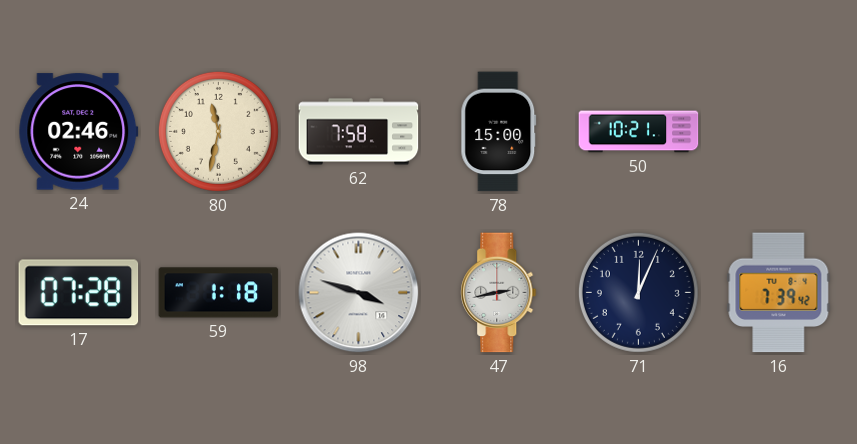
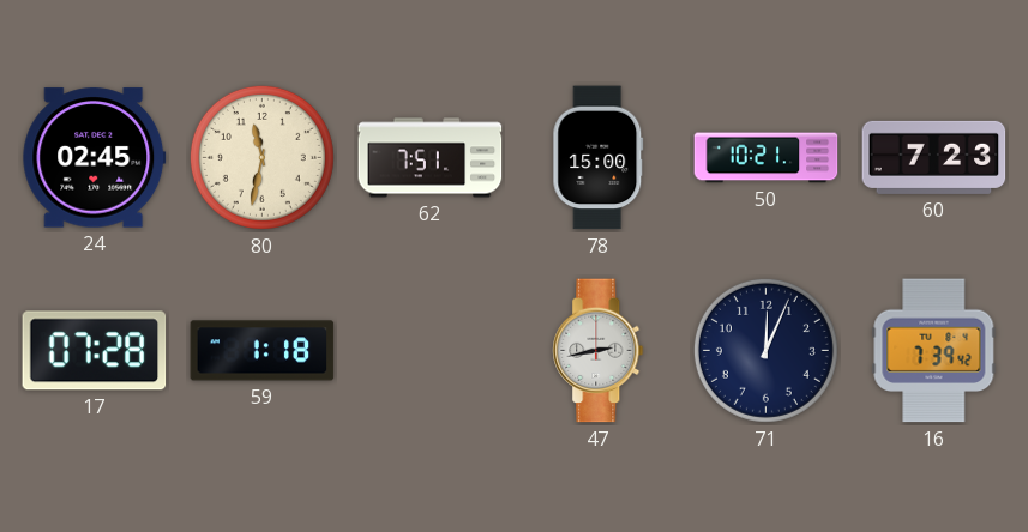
24: 02:46 -> 02:45 (95, 158)
62: 7:58 -> 7:51 (431, 158)
60: none -> 7:23 (934, 157)
98: 3:48 -> none (359, 293)
